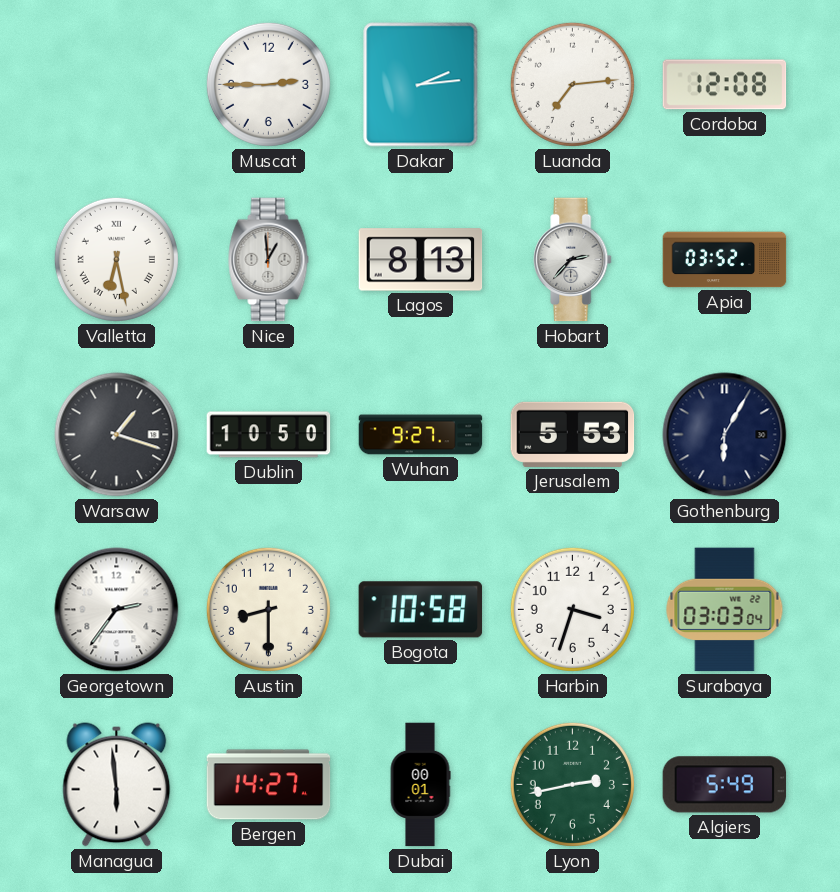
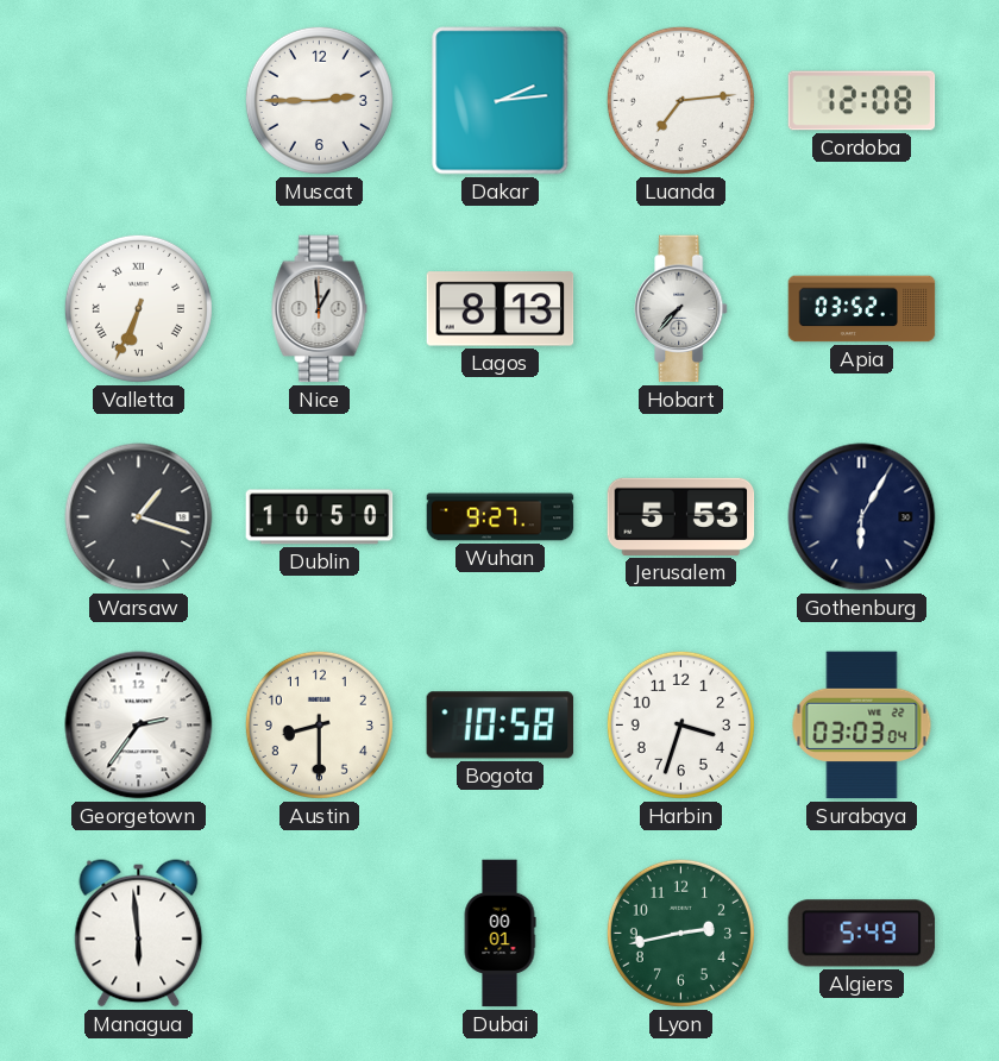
Valletta: 6:28 -> 6:34 (138, 308)
Hobart: 2:37 -> 7:37 (681, 309)
Bergen: 14:27 -> none (269, 785)
